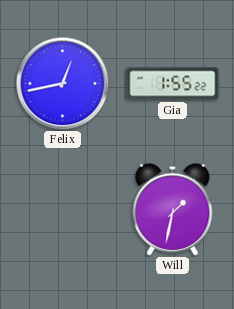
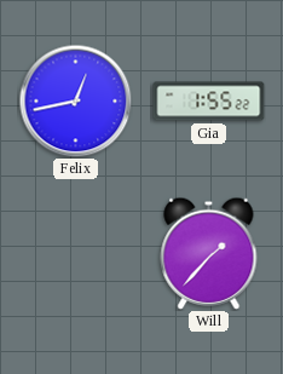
Will: 1:32 -> 1:37 (209, 253)
